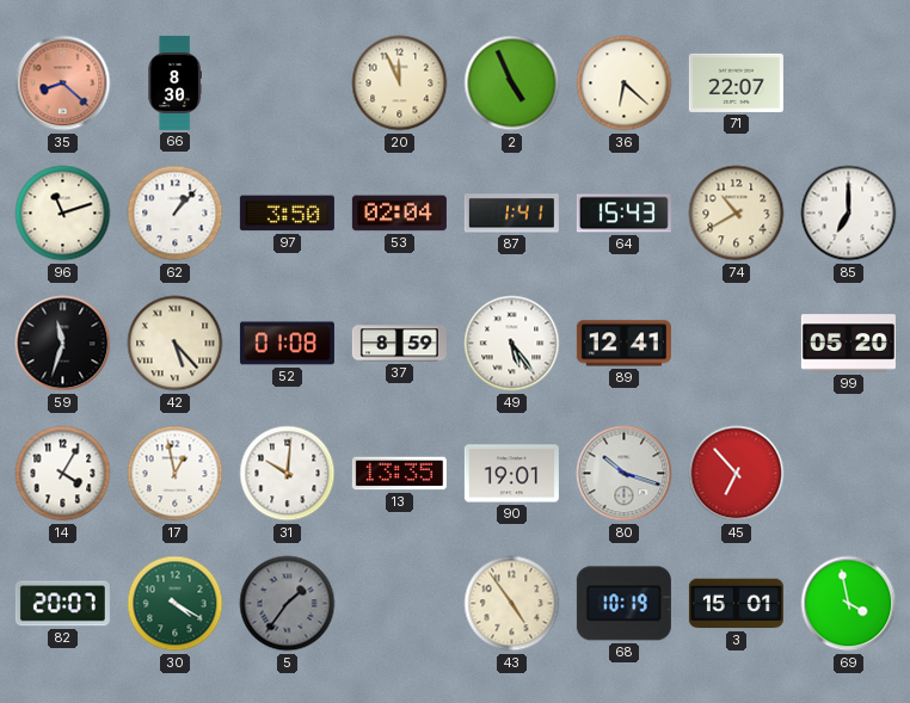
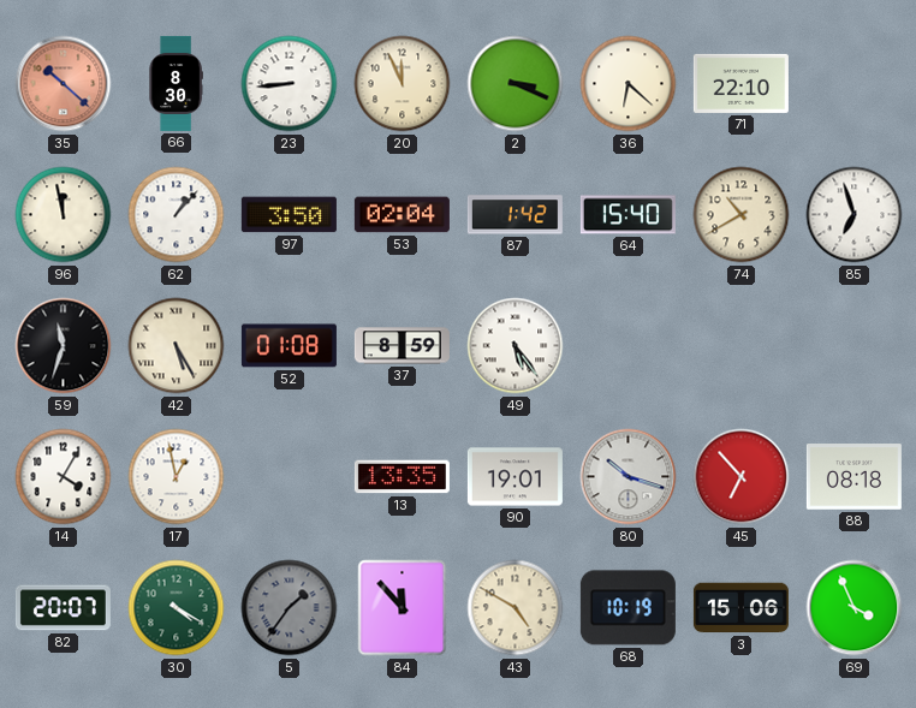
35: 8:22 -> 10:22 (64, 84)
23: none -> 8:44 (290, 84)
2: 4:56 -> 3:19 (516, 84)
71: 22:07 -> 22:10 (740, 83)
96: 11:12 -> 11:58 (64, 215)
87: 1:41 -> 1:42 (514, 215)
64: 15:43 -> 15:40 (627, 215)
85: 7:00 -> 6:57 (855, 215)
42: 5:23 -> 5:25 (177, 346)
89: 12:41 -> none (623, 344)
99: 05:20 -> none (848, 344)
31: 10:01 -> none (288, 474)
88: none -> 08:18 (853, 477)
84: none -> 11:53 (403, 608)
43: 4:54 -> 4:50 (516, 608)
3: 15:01 -> 15:06 (740, 608)
69: 3:58 -> 3:56 (855, 608)
